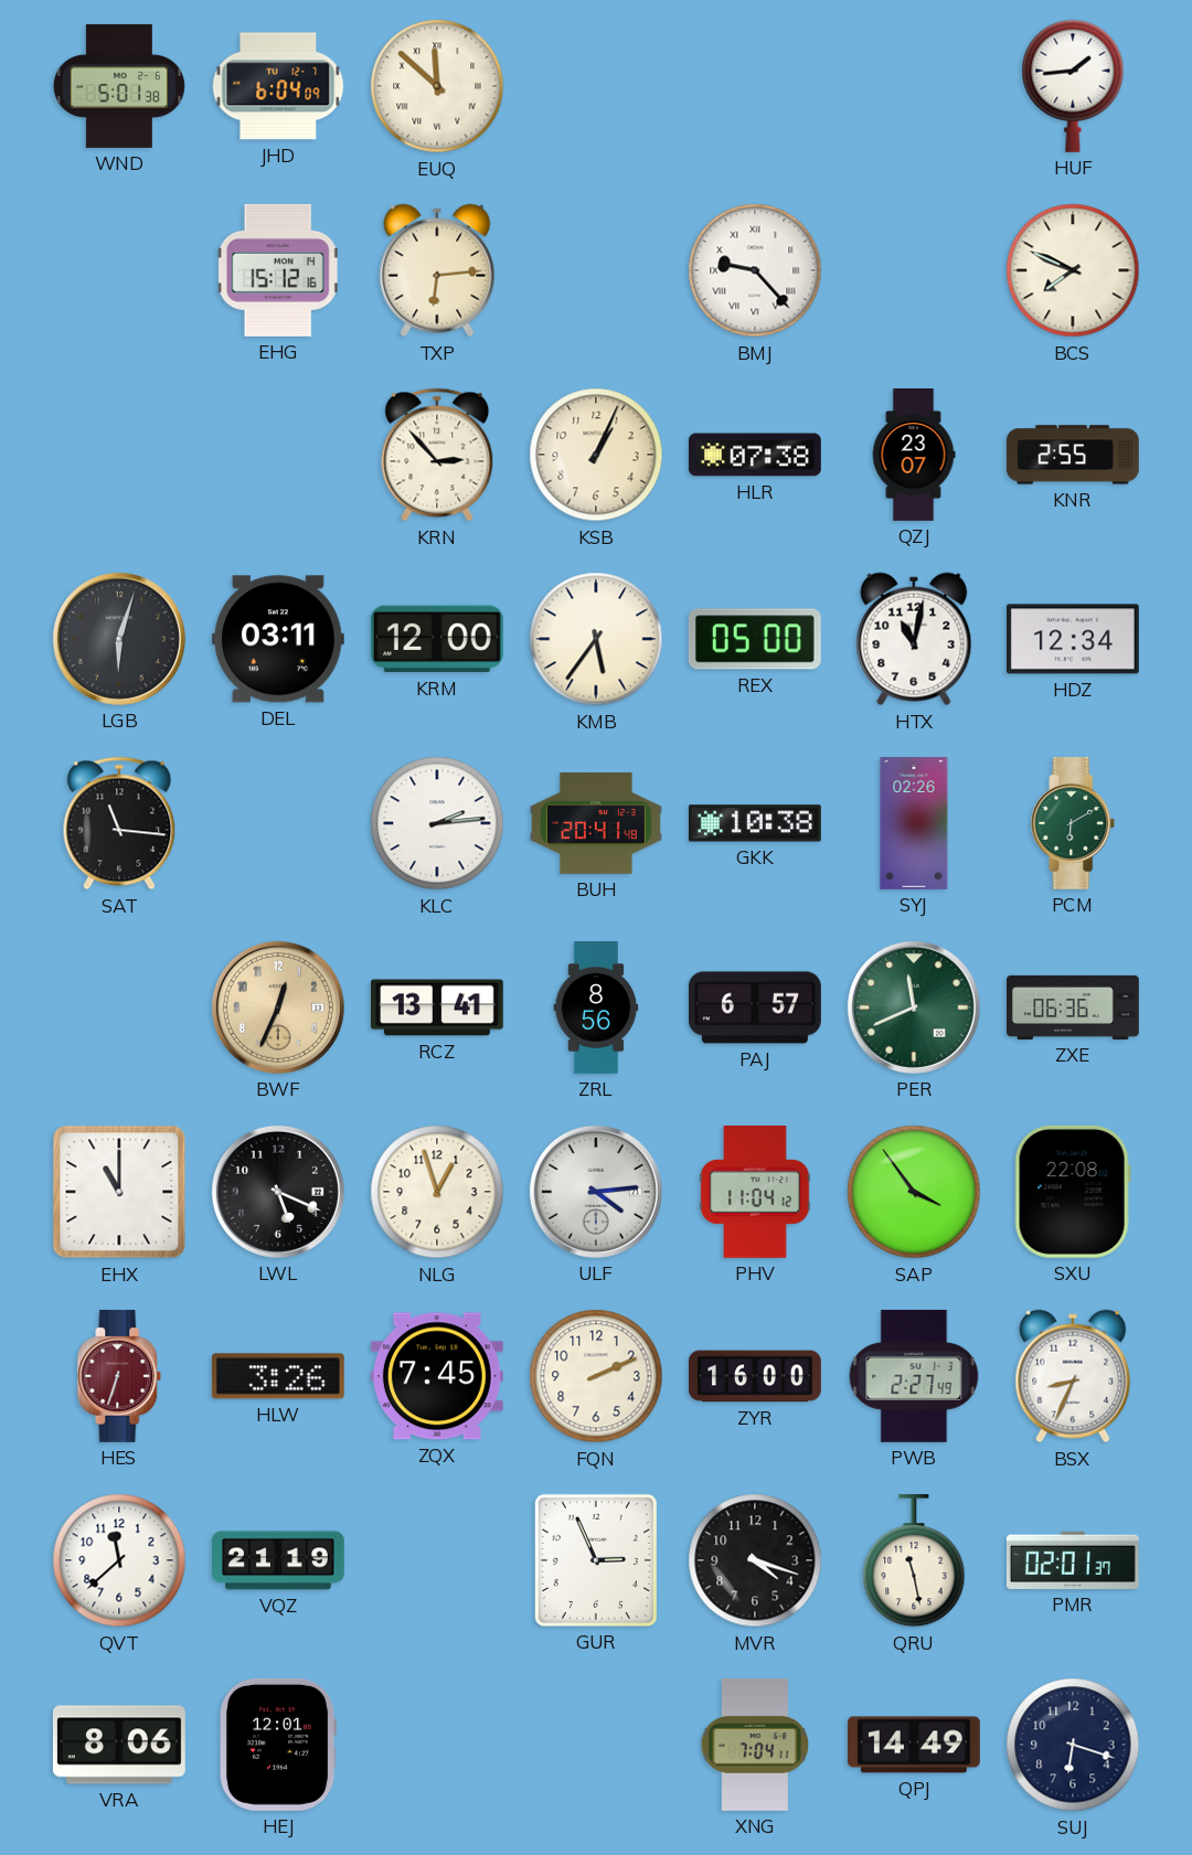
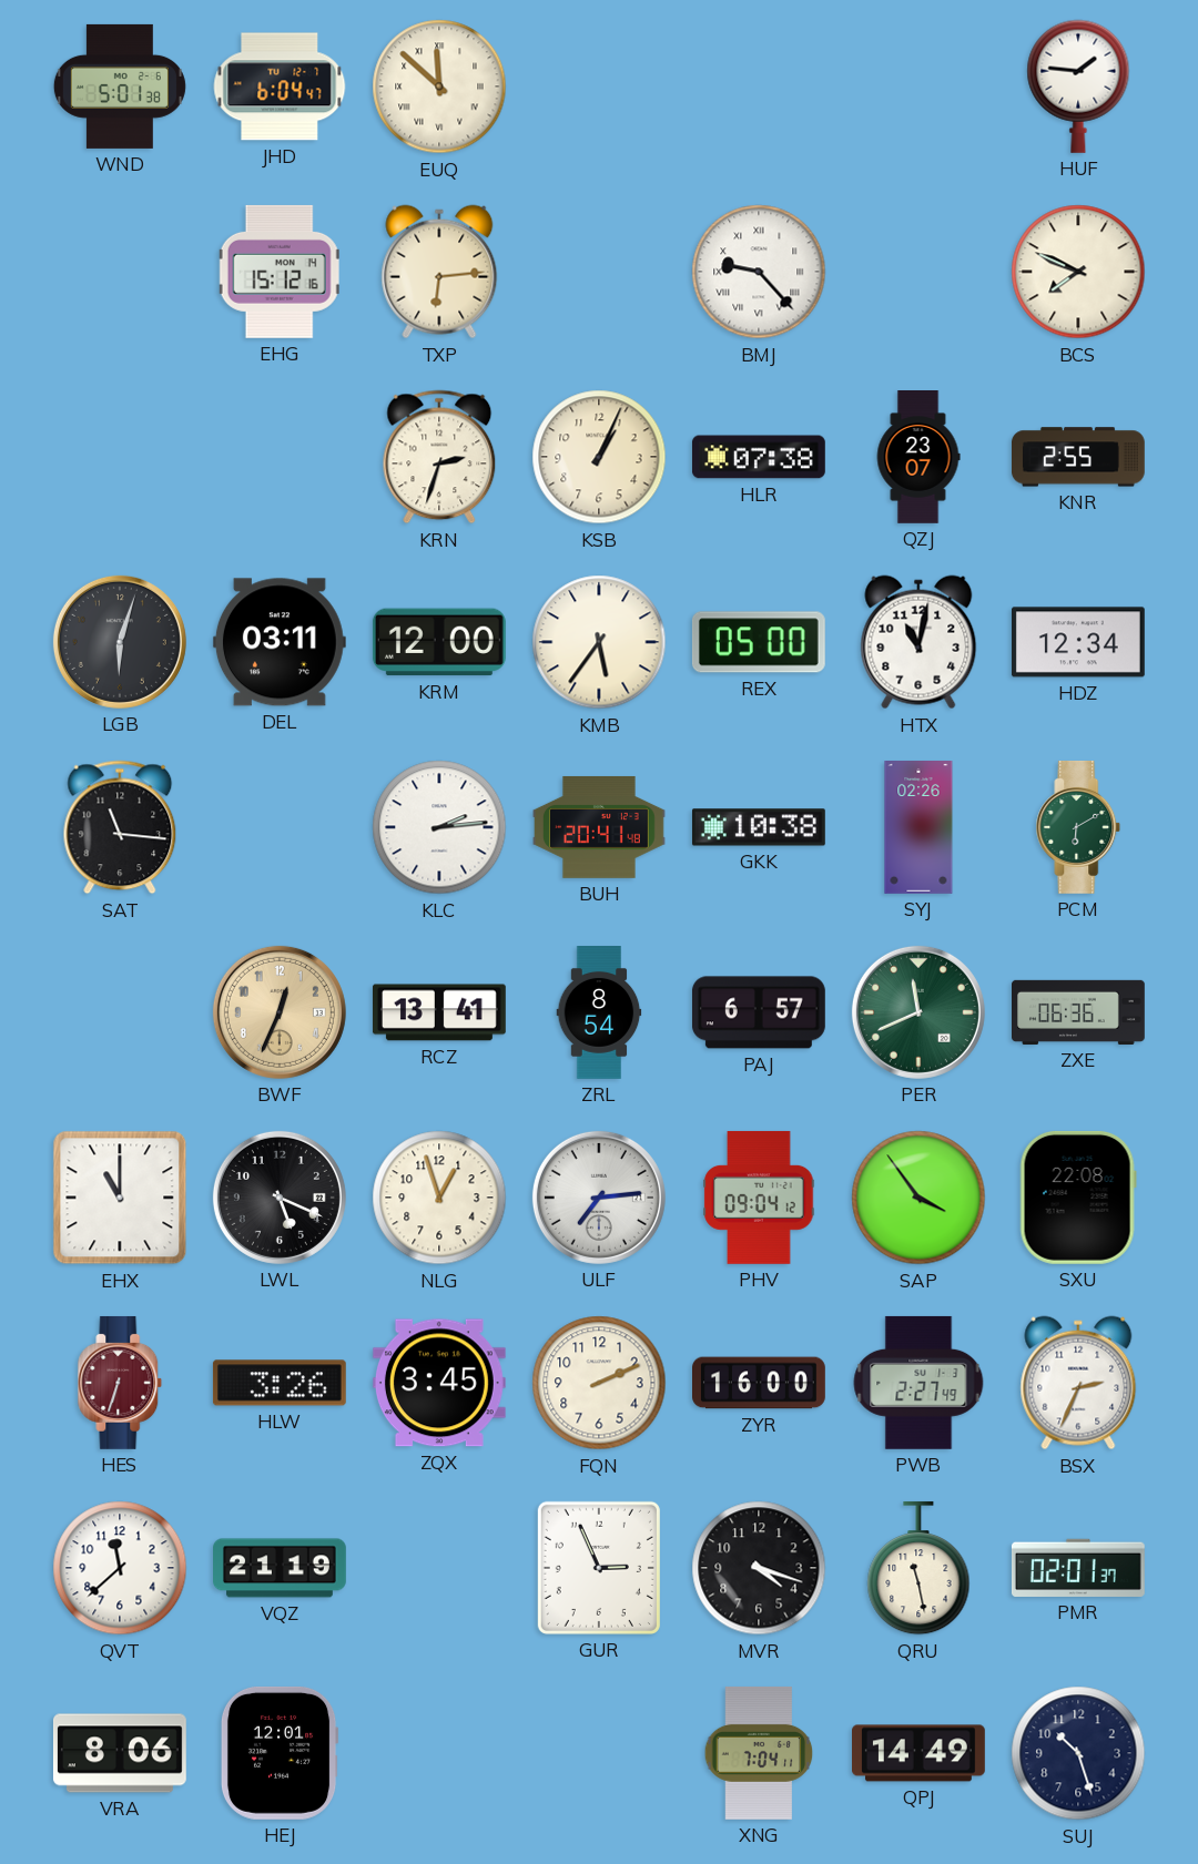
JHD: 6:04:09 -> 6:04:47 (280, 86)
HUF: 1:44 -> 1:46 (1078, 86)
KRN: 2:53 -> 2:33 (439, 457)
ZRL: 8:56 -> 8:54 (599, 1014)
ULF: 4:14 -> 7:14 (599, 1198)
PHV: 11:04 -> 09:04 (759, 1198)
ZQX: 7:45 -> 3:45 (439, 1383)
BSX: 8:34 -> 2:34 (1078, 1383)
SUJ: 6:18 -> 10:27 (1078, 1753)
